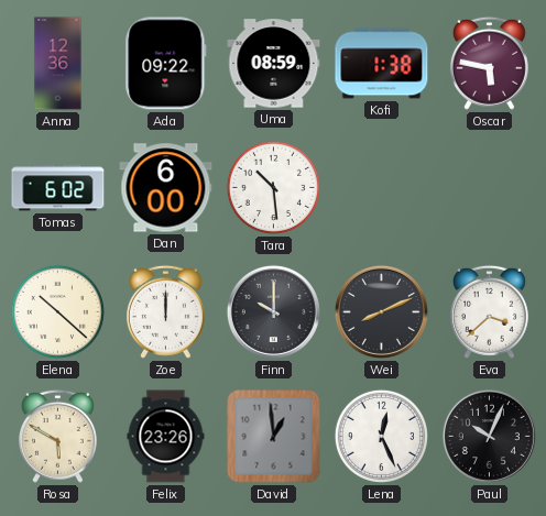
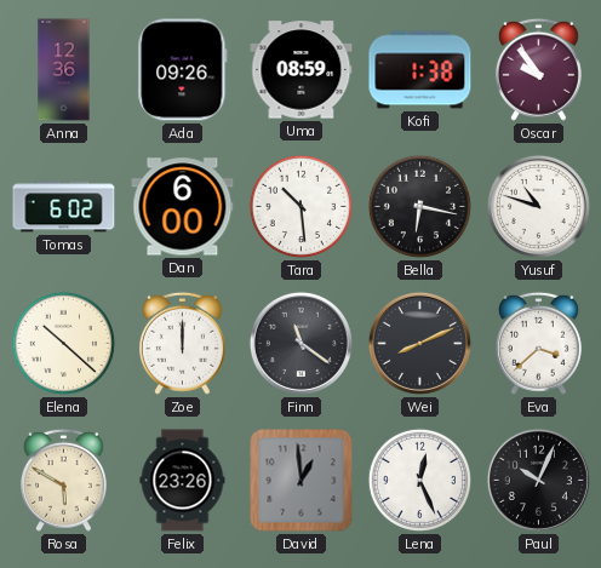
Ada: 09:22 -> 09:26 (183, 70)
Oscar: 5:47 -> 9:54 (538, 69)
Bella: none -> 6:17 (419, 206)
Yusuf: none -> 10:48 (538, 206)
Finn: 10:00 -> 11:21 (300, 343)
